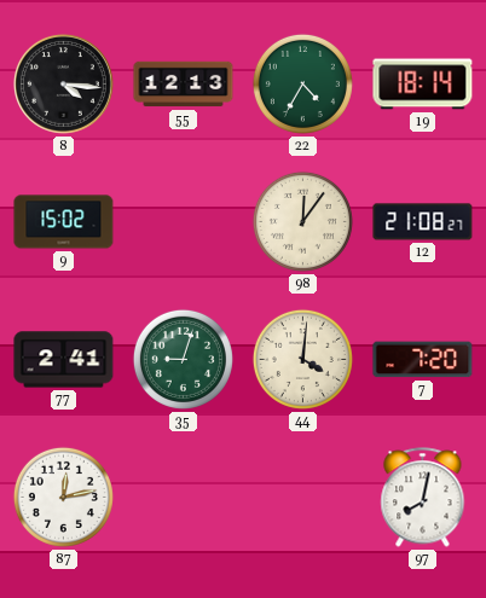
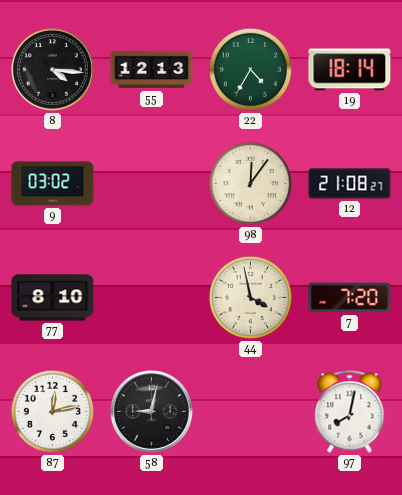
9: 15:02 -> 03:02 (53, 184)
77: 2:41 -> 8:10 (53, 298)
35: 9:03 -> none (183, 359)
44: 4:01 -> 3:58 (250, 297)
58: none -> 9:02 (151, 411)
